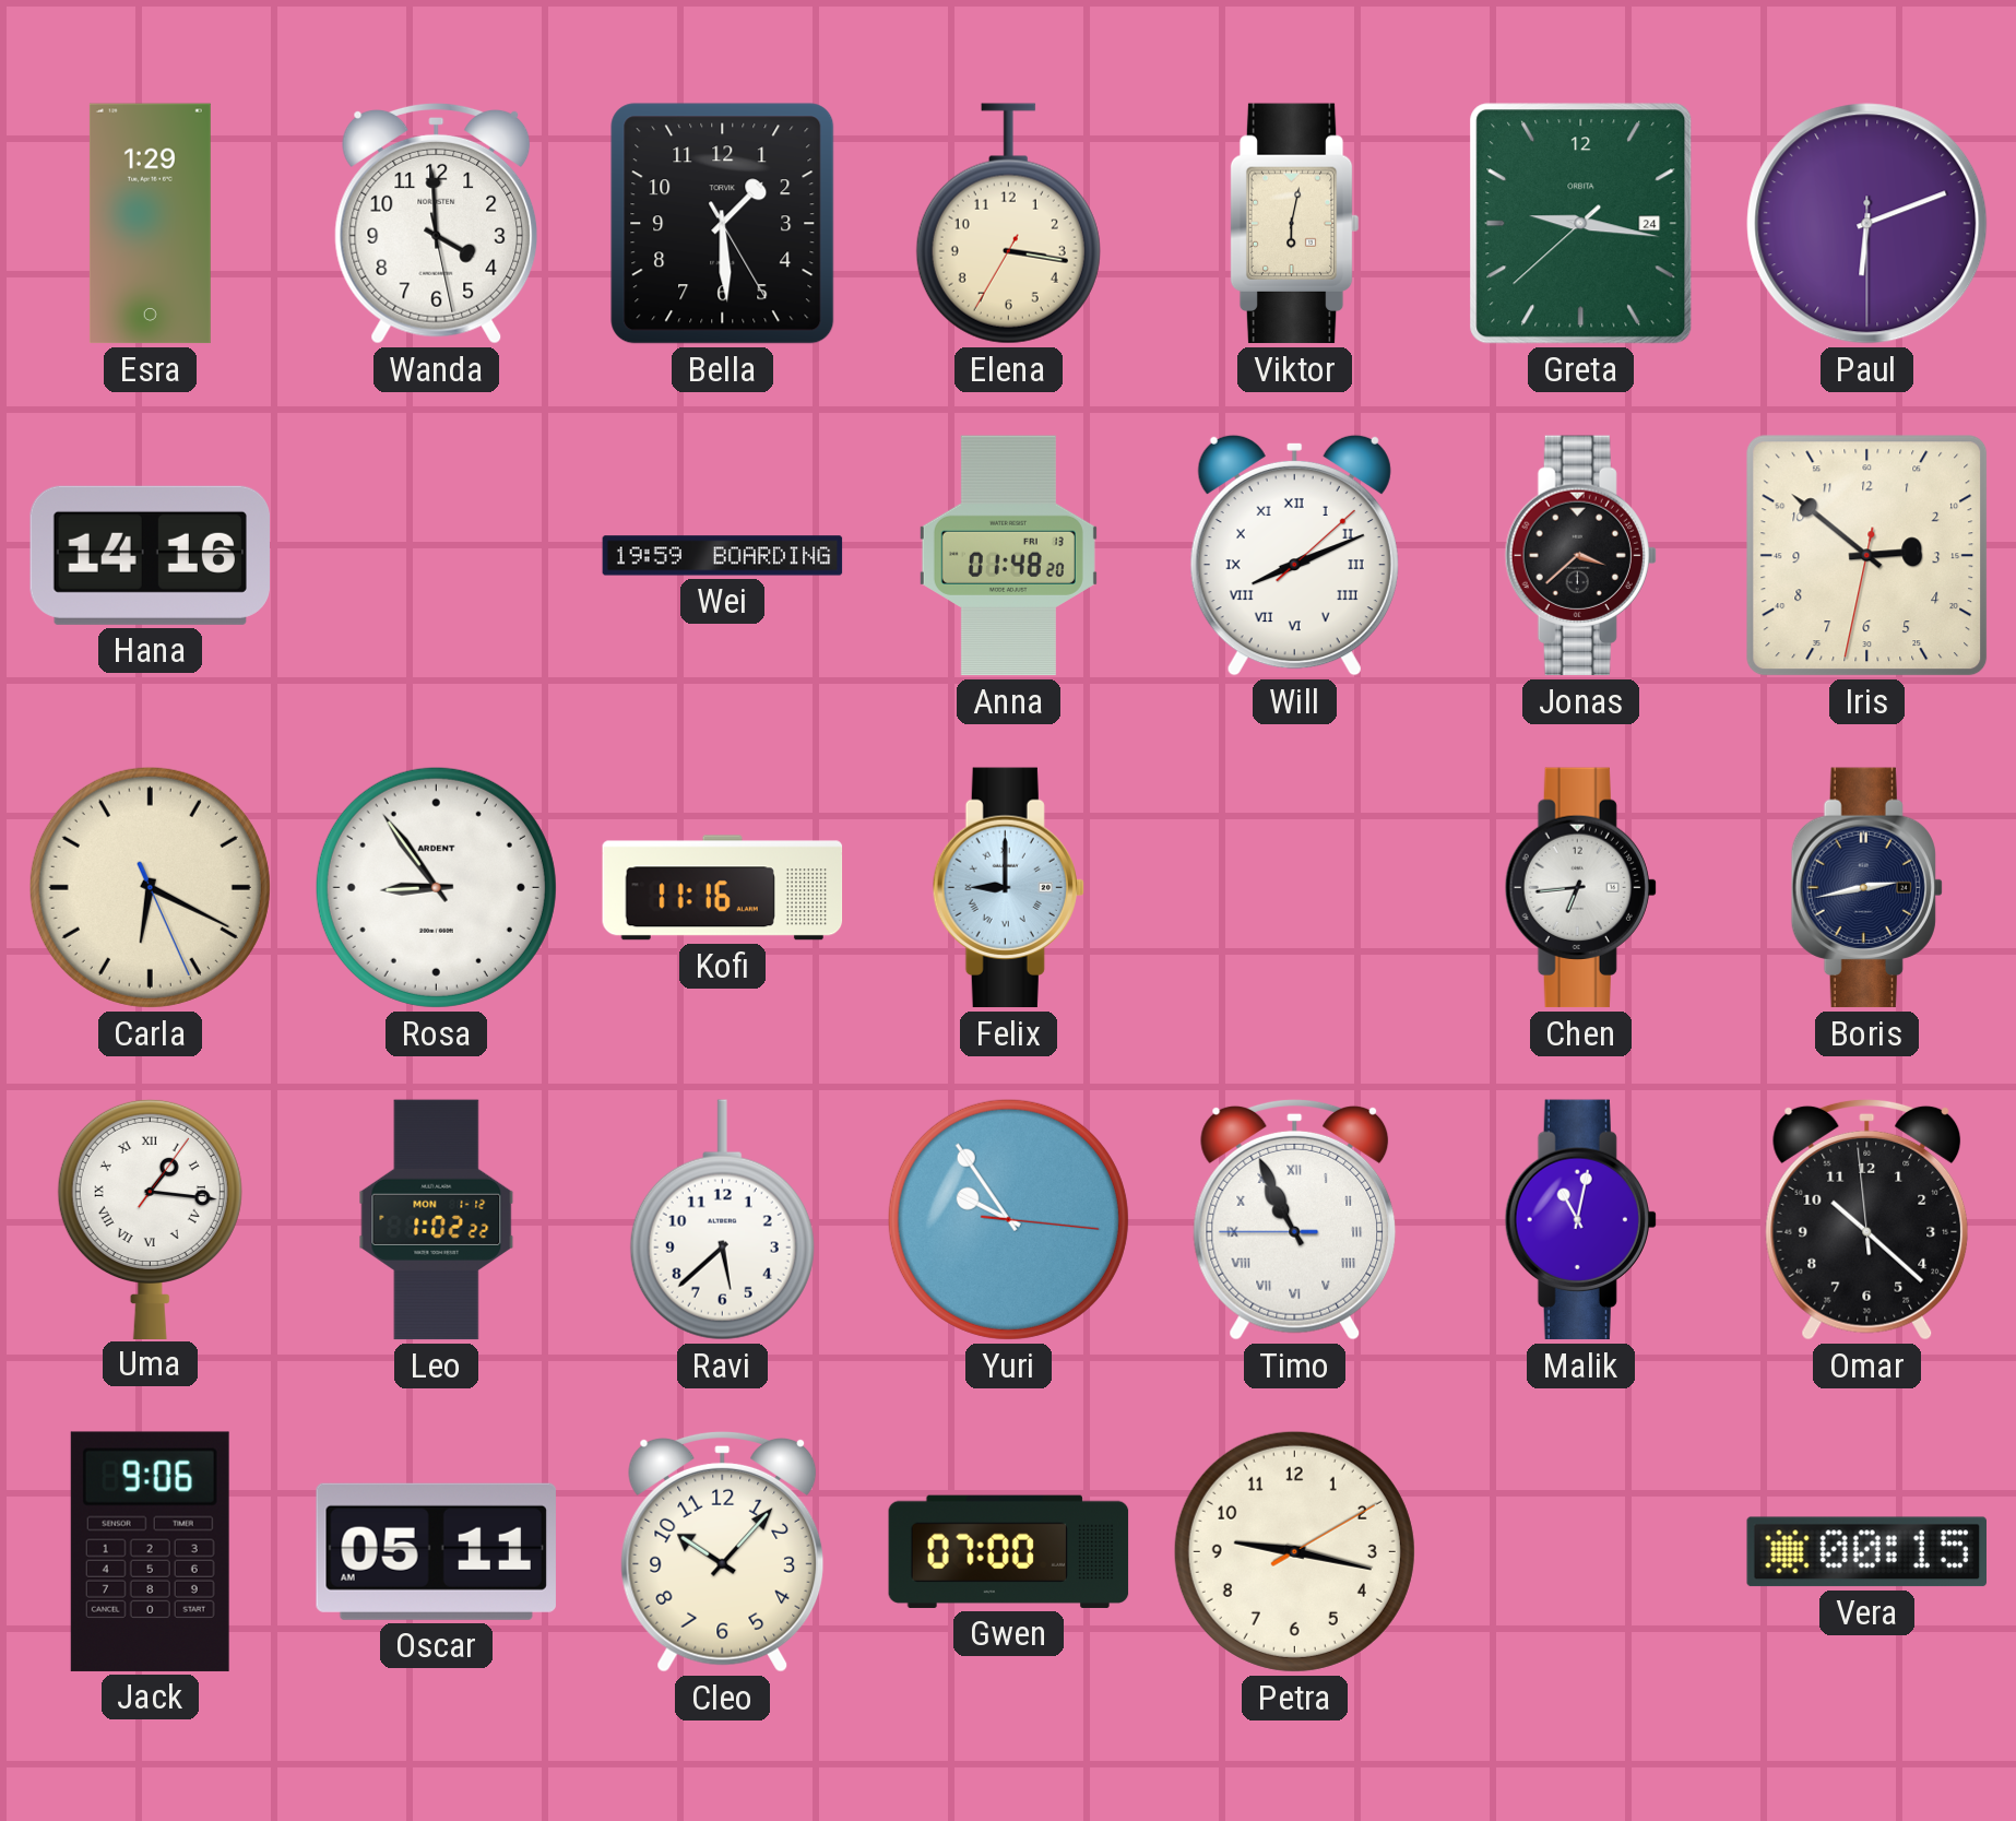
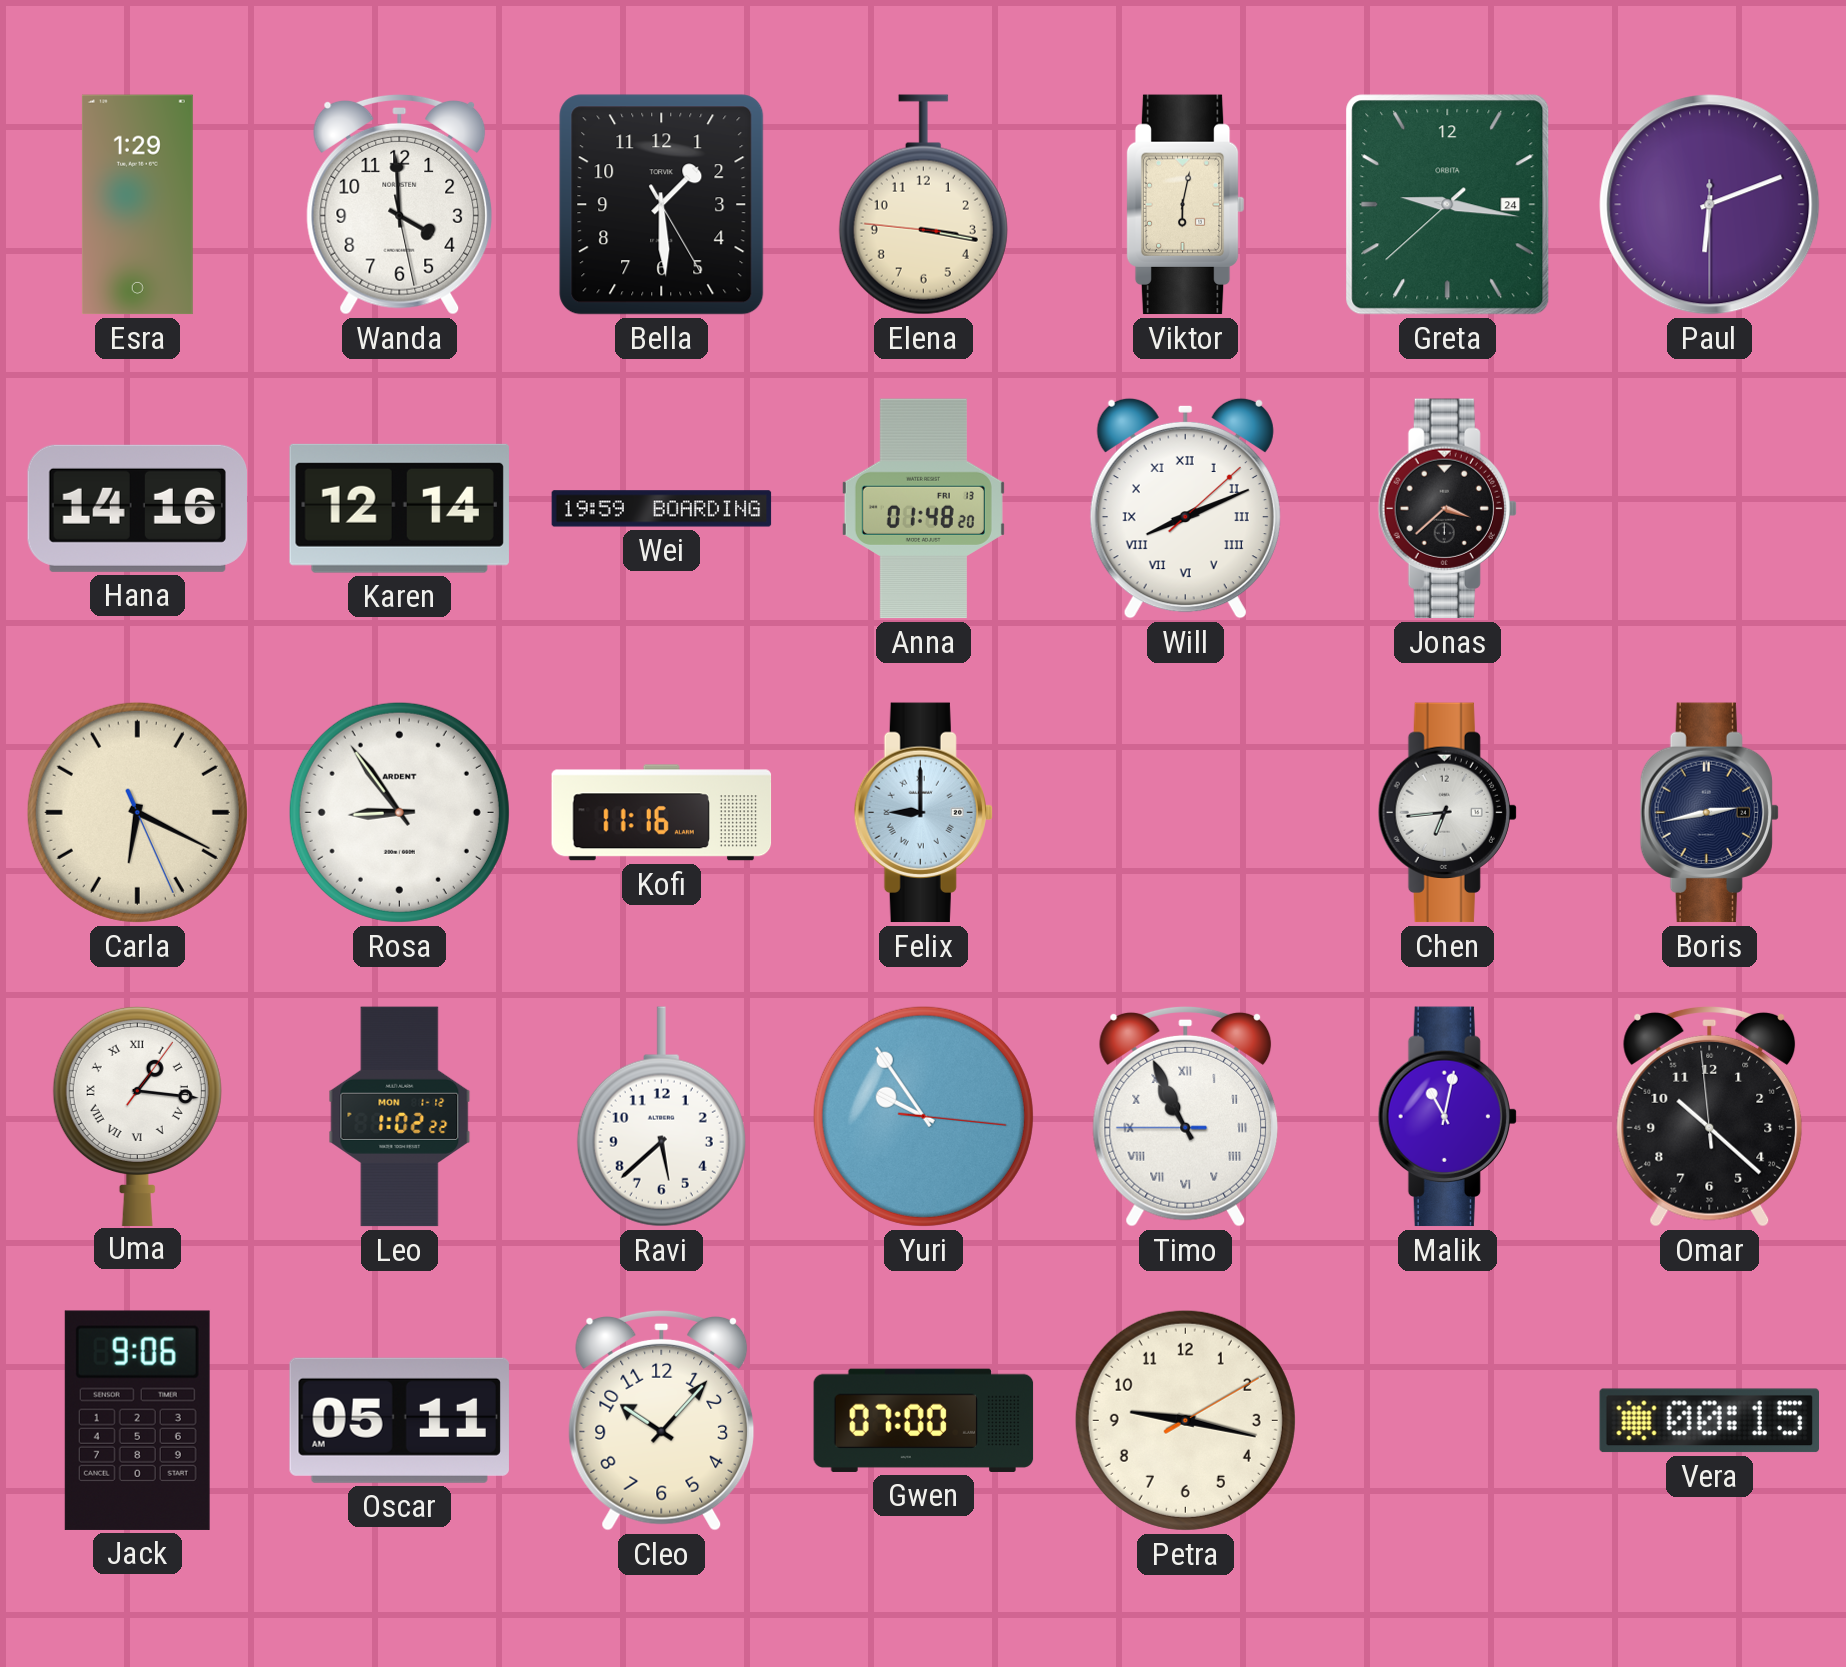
Elena: 3:16:35 -> 3:16:46 (923, 205)
Karen: none -> 12:14 (399, 508)
Iris: 2:51 -> none (1867, 556)
